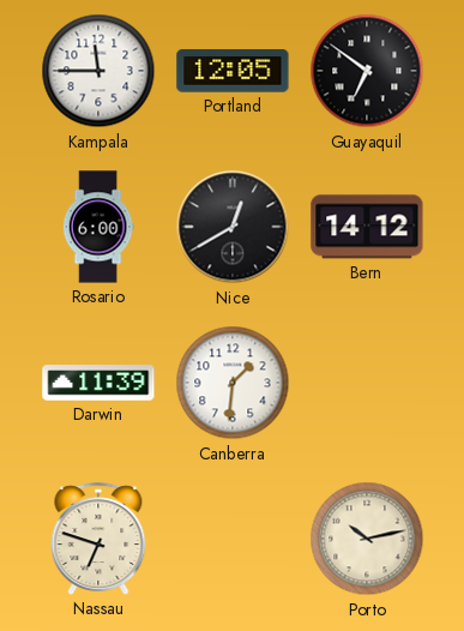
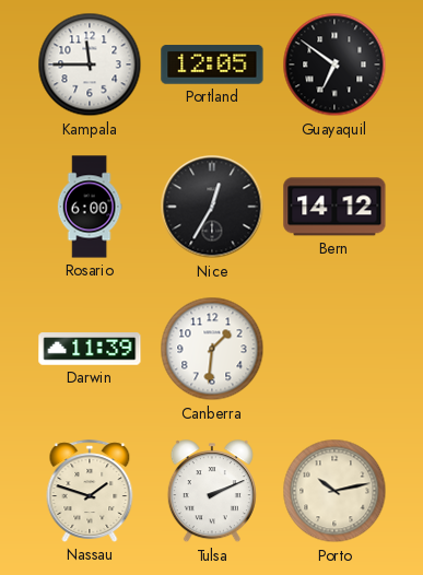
Nice: 12:40 -> 12:35 (212, 207)
Nassau: 6:48 -> 1:48 (90, 491)
Tulsa: none -> 2:11 (212, 492)
